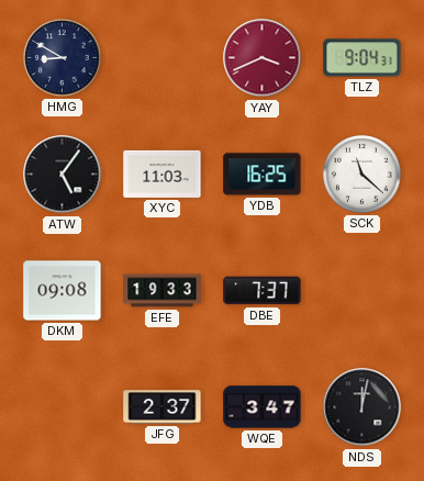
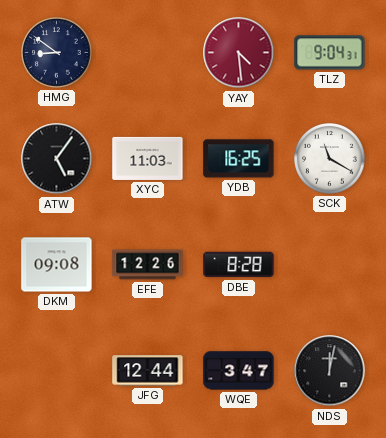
HMG: 8:50 -> 8:51 (57, 53)
YAY: 3:41 -> 4:29 (239, 53)
SCK: 11:22 -> 11:20 (330, 159)
EFE: 19:33 -> 12:26 (148, 265)
DBE: 7:37 -> 8:28 (239, 265)
JFG: 2:37 -> 12:44 (148, 371)
